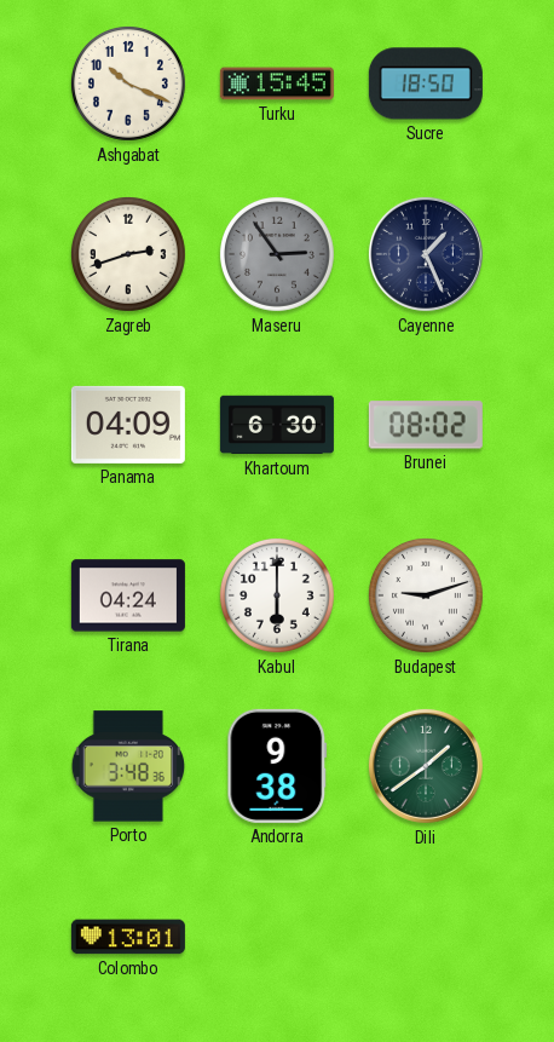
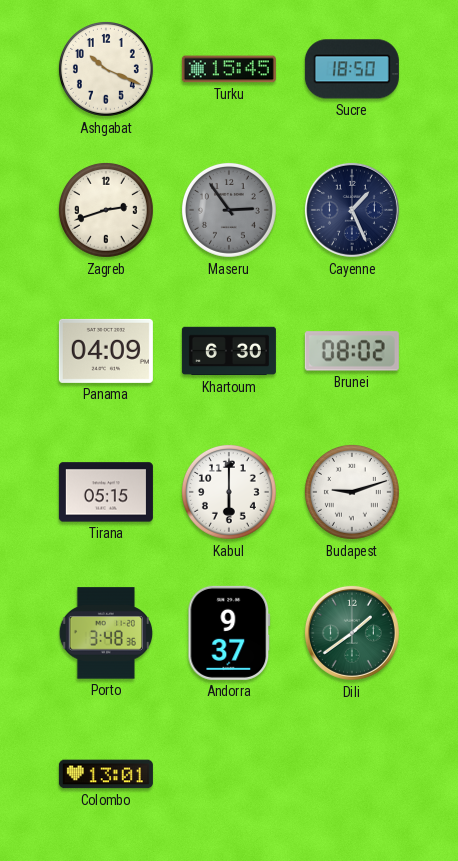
Tirana: 04:24 -> 05:15 (106, 492)
Andorra: 9:38 -> 9:37 (229, 633)
